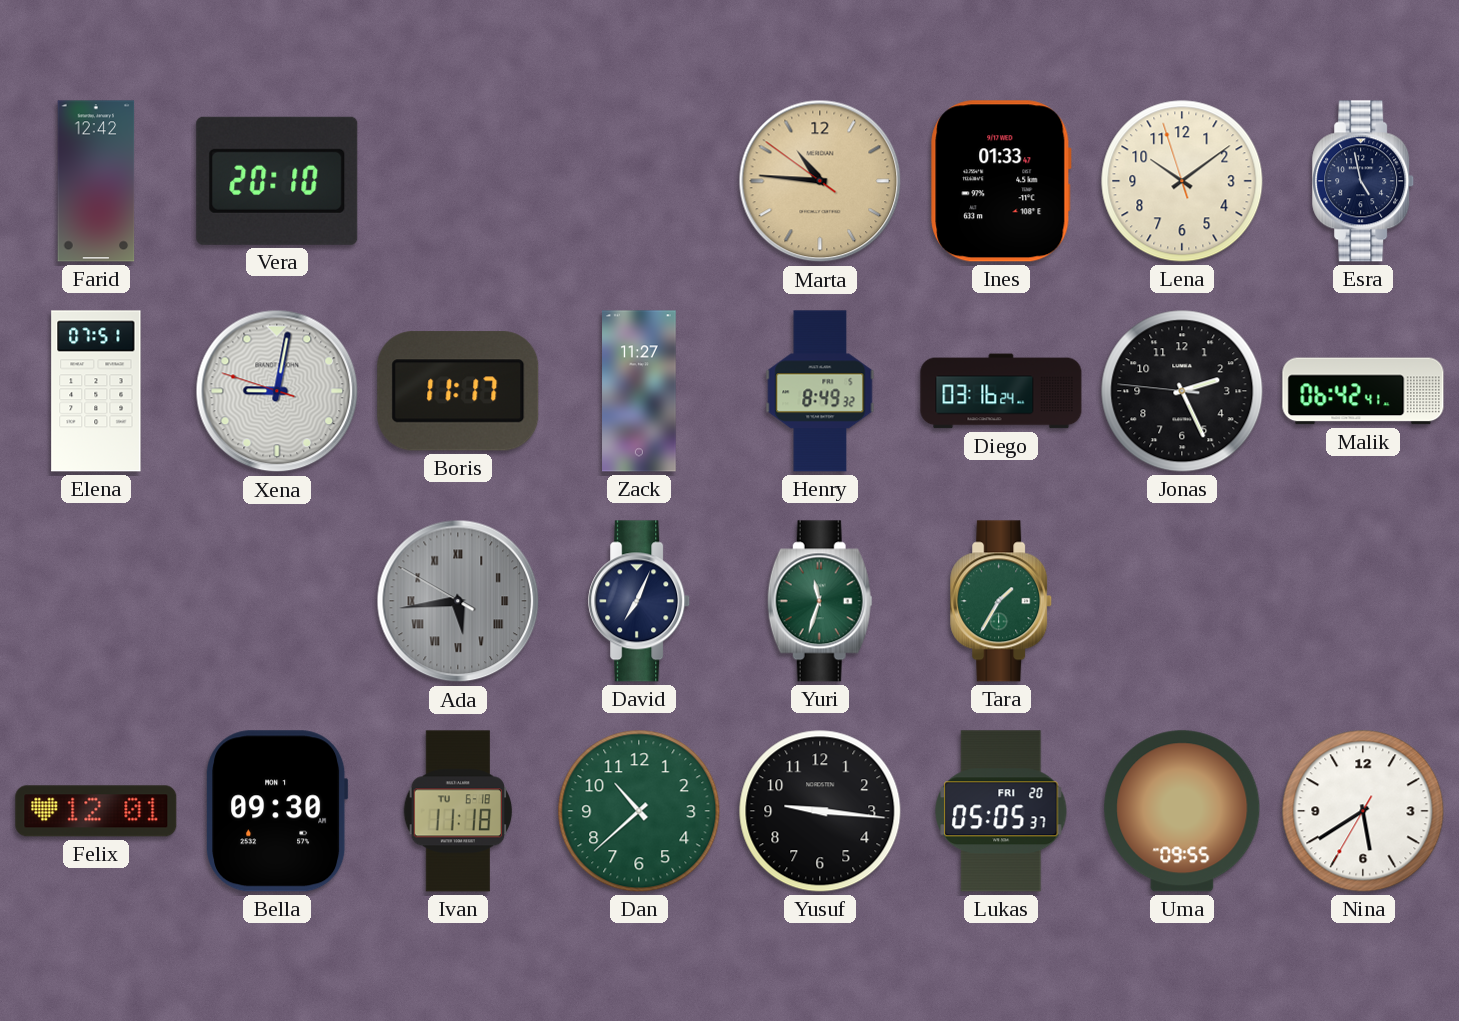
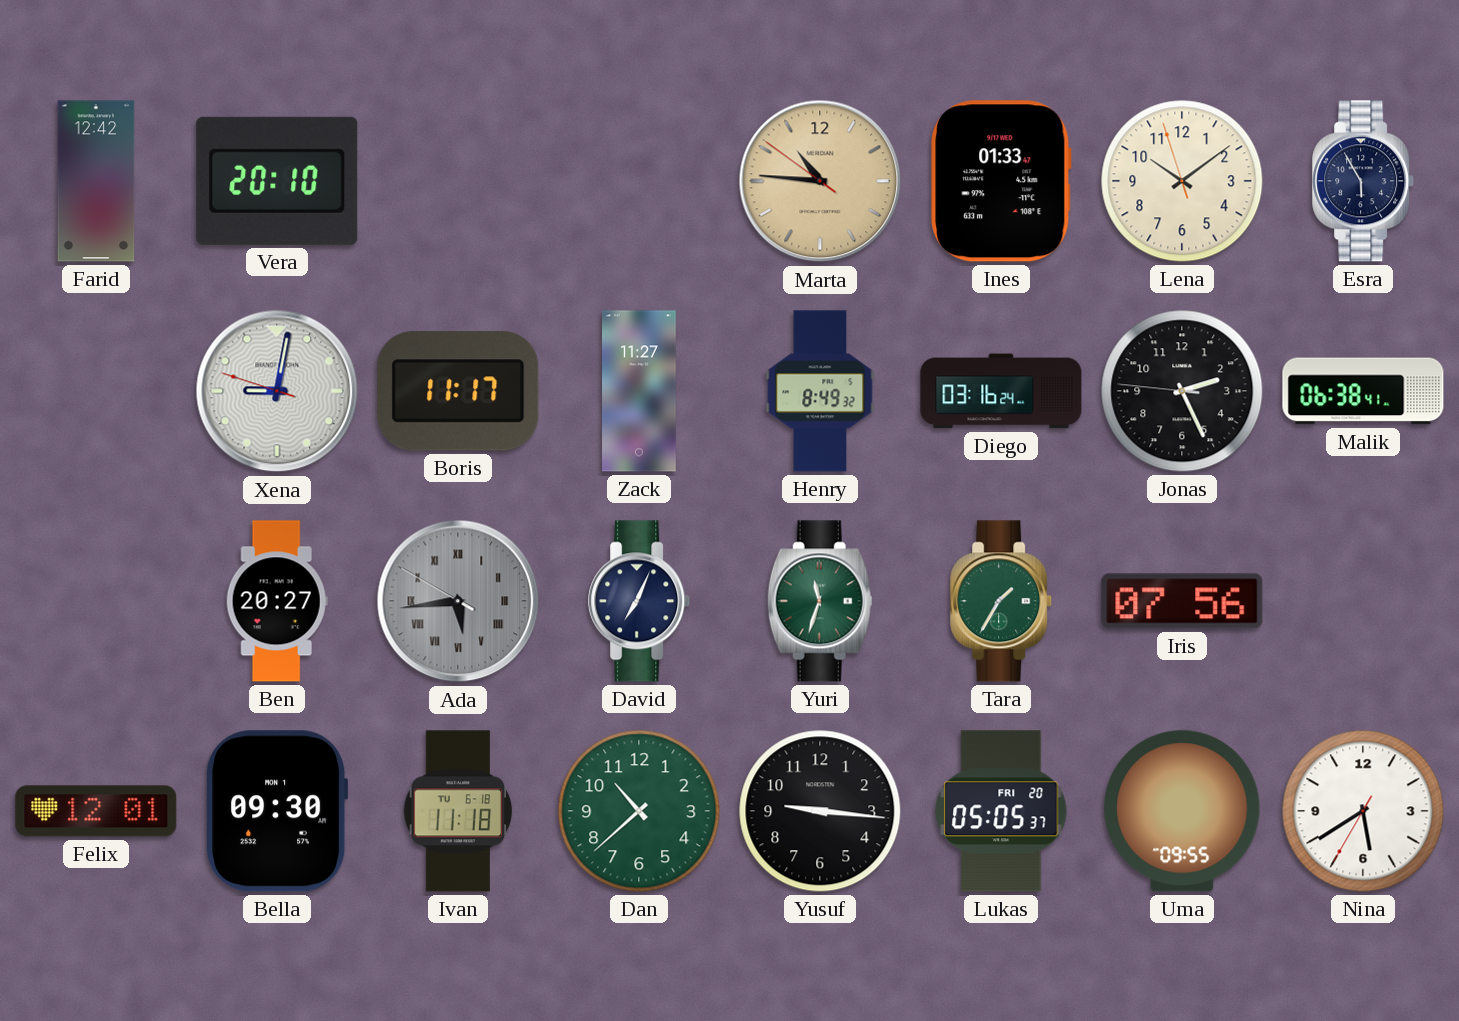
Esra: 4:58 -> 5:55 (1364, 181)
Elena: 07:51 -> none (96, 391)
Malik: 06:42 -> 06:38 (1363, 391)
Ben: none -> 20:27 (277, 601)
Iris: none -> 07:56 (1182, 601)
